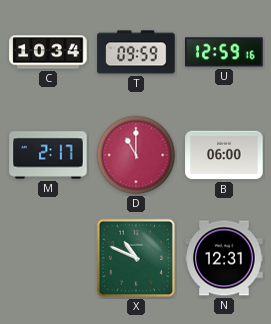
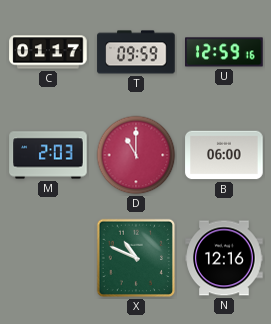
C: 10:34 -> 01:17 (48, 52)
M: 2:17 -> 2:03 (48, 155)
N: 12:31 -> 12:16 (224, 258)
